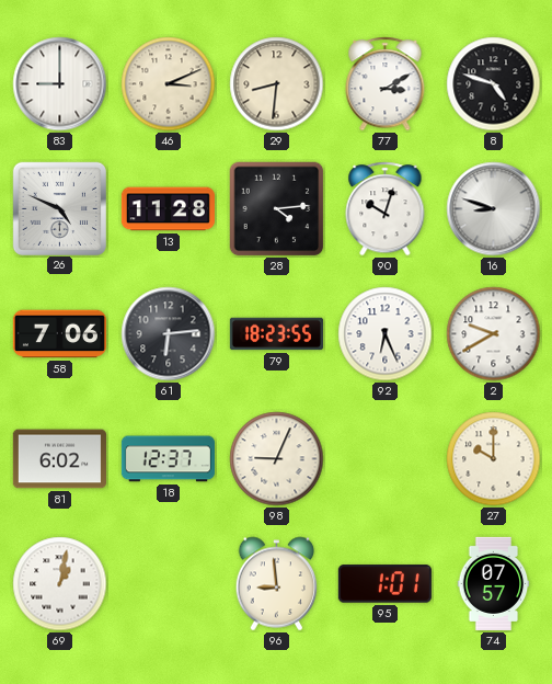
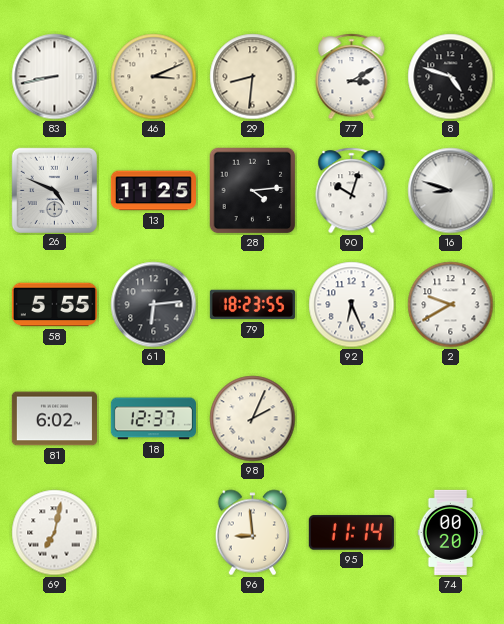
83: 9:00 -> 8:43 (55, 77)
13: 11:28 -> 11:25 (153, 191)
58: 7:06 -> 5:55 (54, 305)
98: 9:04 -> 2:04 (253, 419)
27: 10:00 -> none (494, 459)
69: 1:02 -> 7:02 (55, 533)
95: 1:01 -> 11:14 (351, 533)
74: 07:57 -> 00:20 (451, 532)
